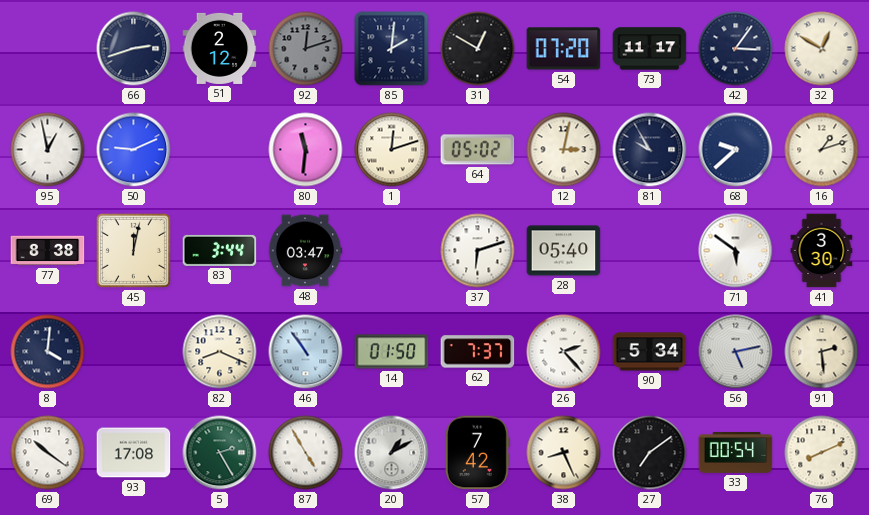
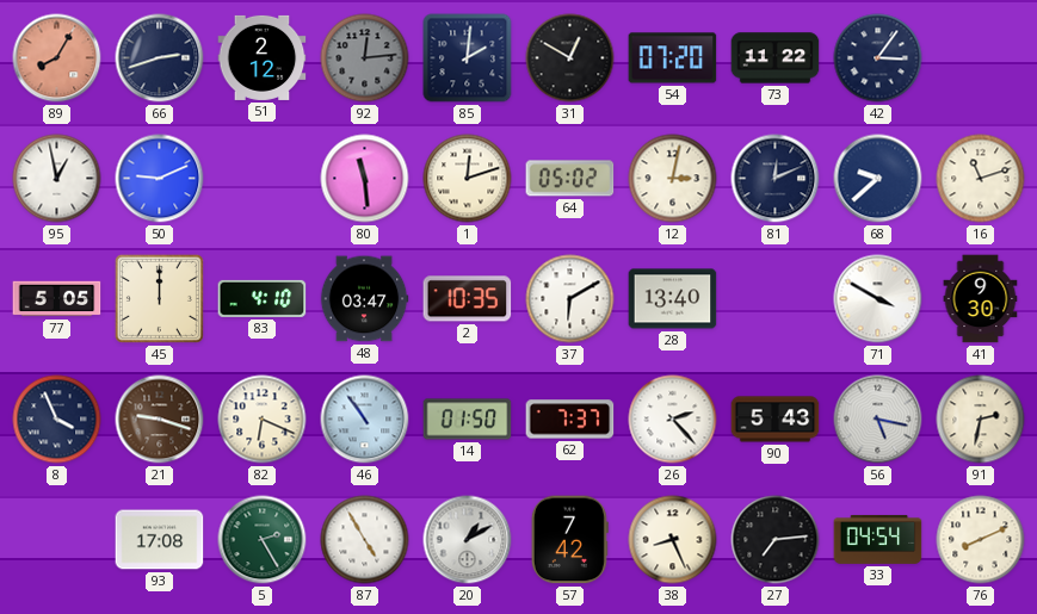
89: none -> 8:05 (57, 58)
92: 12:12 -> 12:14 (365, 58)
73: 11:17 -> 11:22 (776, 58)
32: 12:50 -> none (822, 49)
80: 11:31 -> 11:29 (365, 179)
81: 9:55 -> 12:11 (776, 179)
16: 1:12 -> 11:12 (981, 179)
77: 8:38 -> 5:05 (57, 299)
45: 12:02 -> 12:00 (159, 298)
83: 3:44 -> 4:10 (263, 298)
2: none -> 10:35 (468, 299)
37: 6:12 -> 6:10 (570, 299)
28: 05:40 -> 13:40 (673, 299)
71: 5:51 -> 3:50 (878, 299)
41: 3:30 -> 9:30 (981, 299)
8: 4:01 -> 3:56 (57, 420)
21: none -> 9:18 (160, 420)
82: 8:19 -> 6:19 (263, 420)
90: 5:34 -> 5:43 (776, 420)
56: 5:13 -> 5:17 (878, 420)
91: 2:29 -> 2:32 (981, 420)
69: 10:21 -> none (48, 453)
27: 7:09 -> 7:14 (776, 540)
33: 00:54 -> 04:54 (878, 539)
